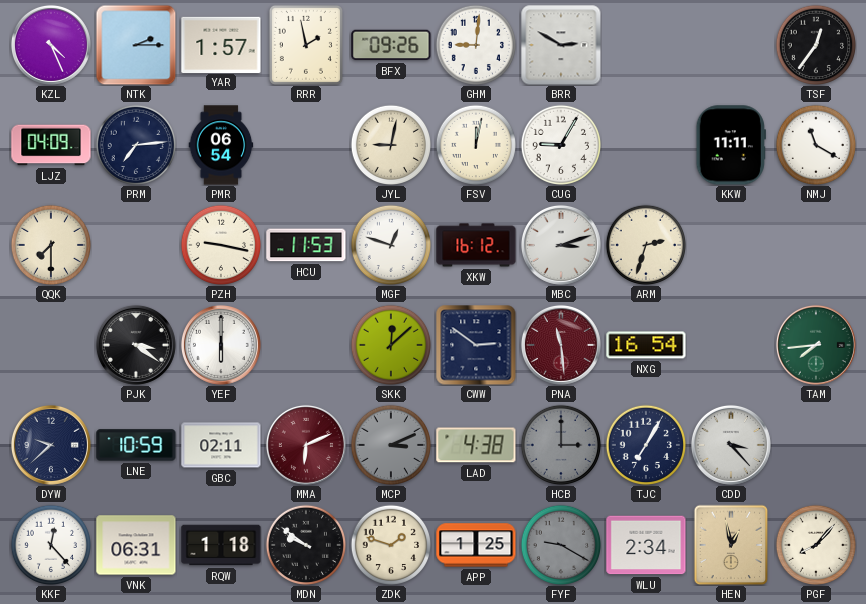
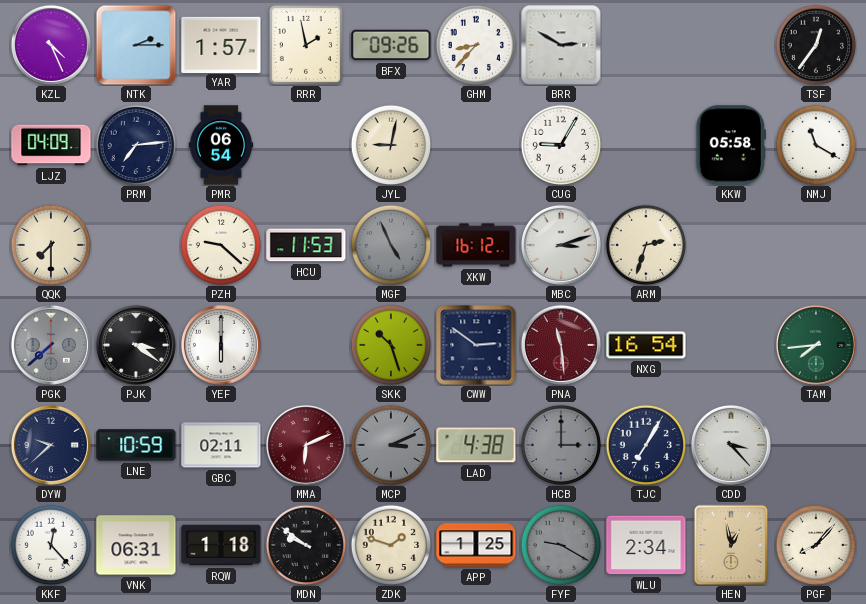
GHM: 9:01 -> 8:37 (475, 44)
FSV: 12:02 -> none (475, 144)
KKW: 11:11 -> 05:58 (731, 145)
PZH: 9:17 -> 9:22 (220, 244)
MGF: 12:48 -> 4:56 (390, 244)
MGF dial: white -> grey (390, 244)
PGK: none -> 7:38 (51, 345)
SKK: 12:08 -> 10:27 (390, 344)
